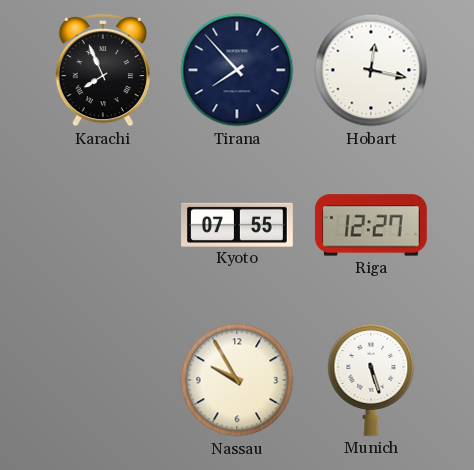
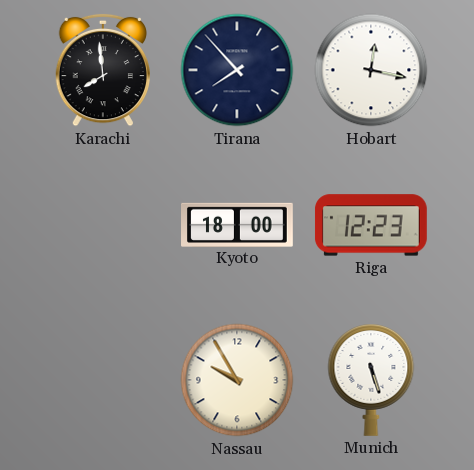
Karachi: 7:56 -> 7:59 (102, 70)
Kyoto: 07:55 -> 18:00 (238, 224)
Riga: 12:27 -> 12:23 (371, 225)
